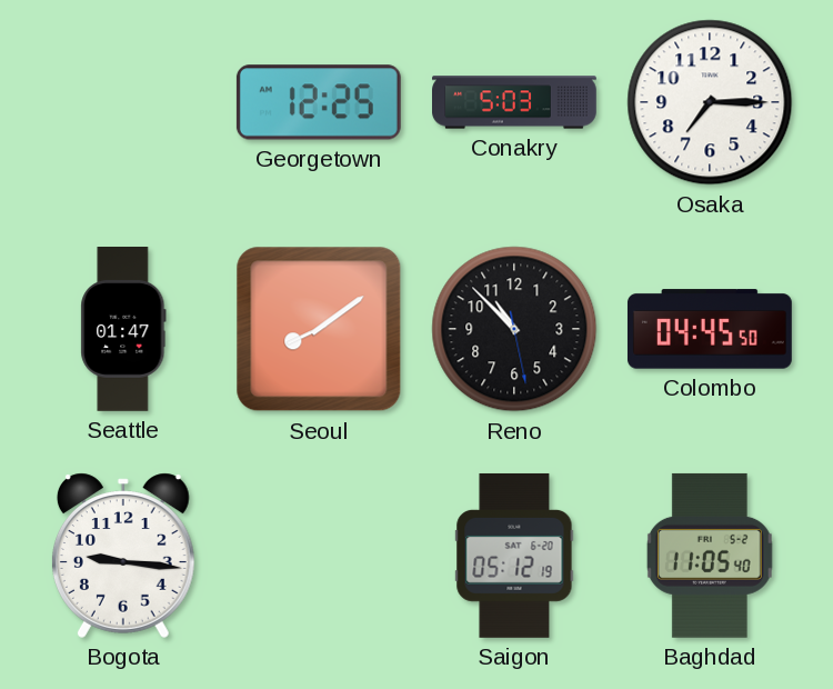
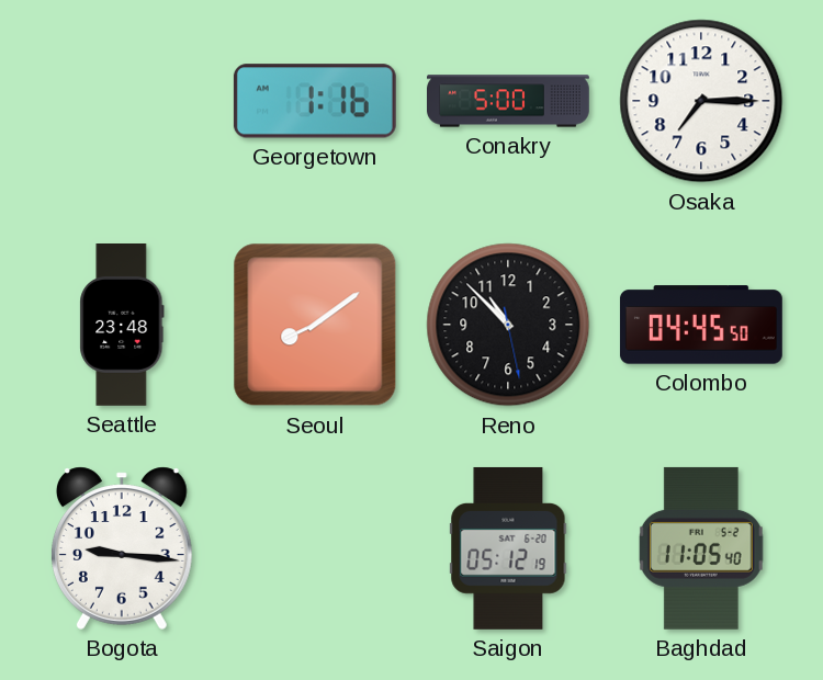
Georgetown: 12:25 -> 1:16 (315, 101)
Conakry: 5:03 -> 5:00 (509, 101)
Seattle: 01:47 -> 23:48 (122, 326)
